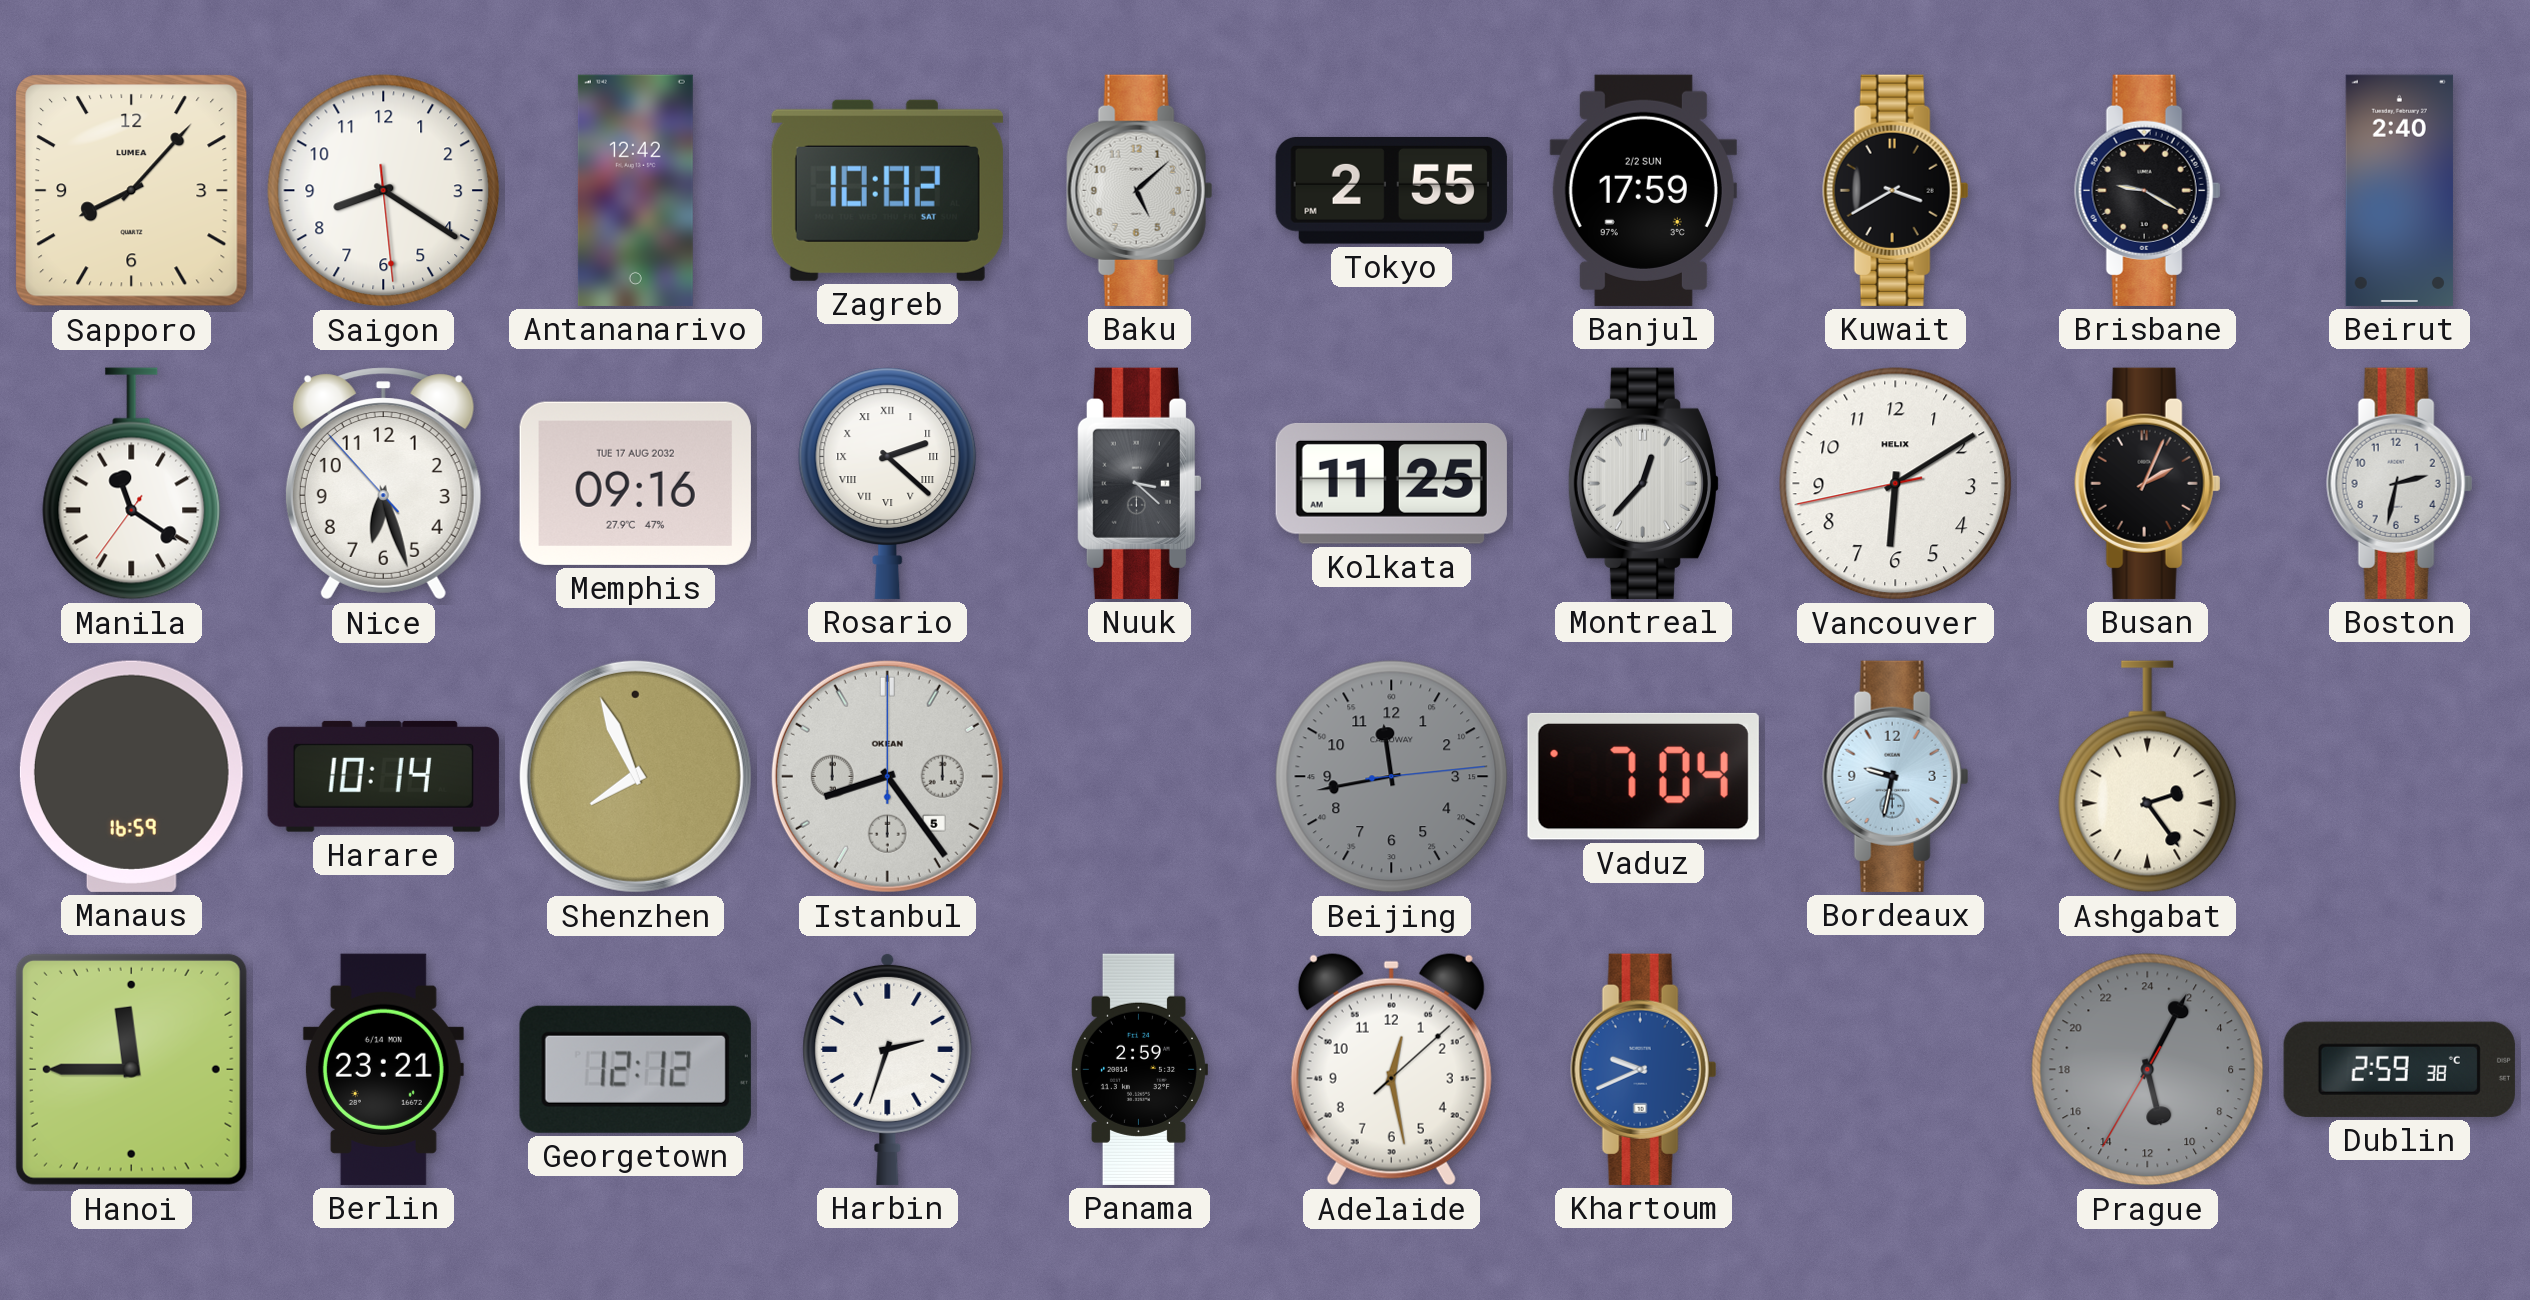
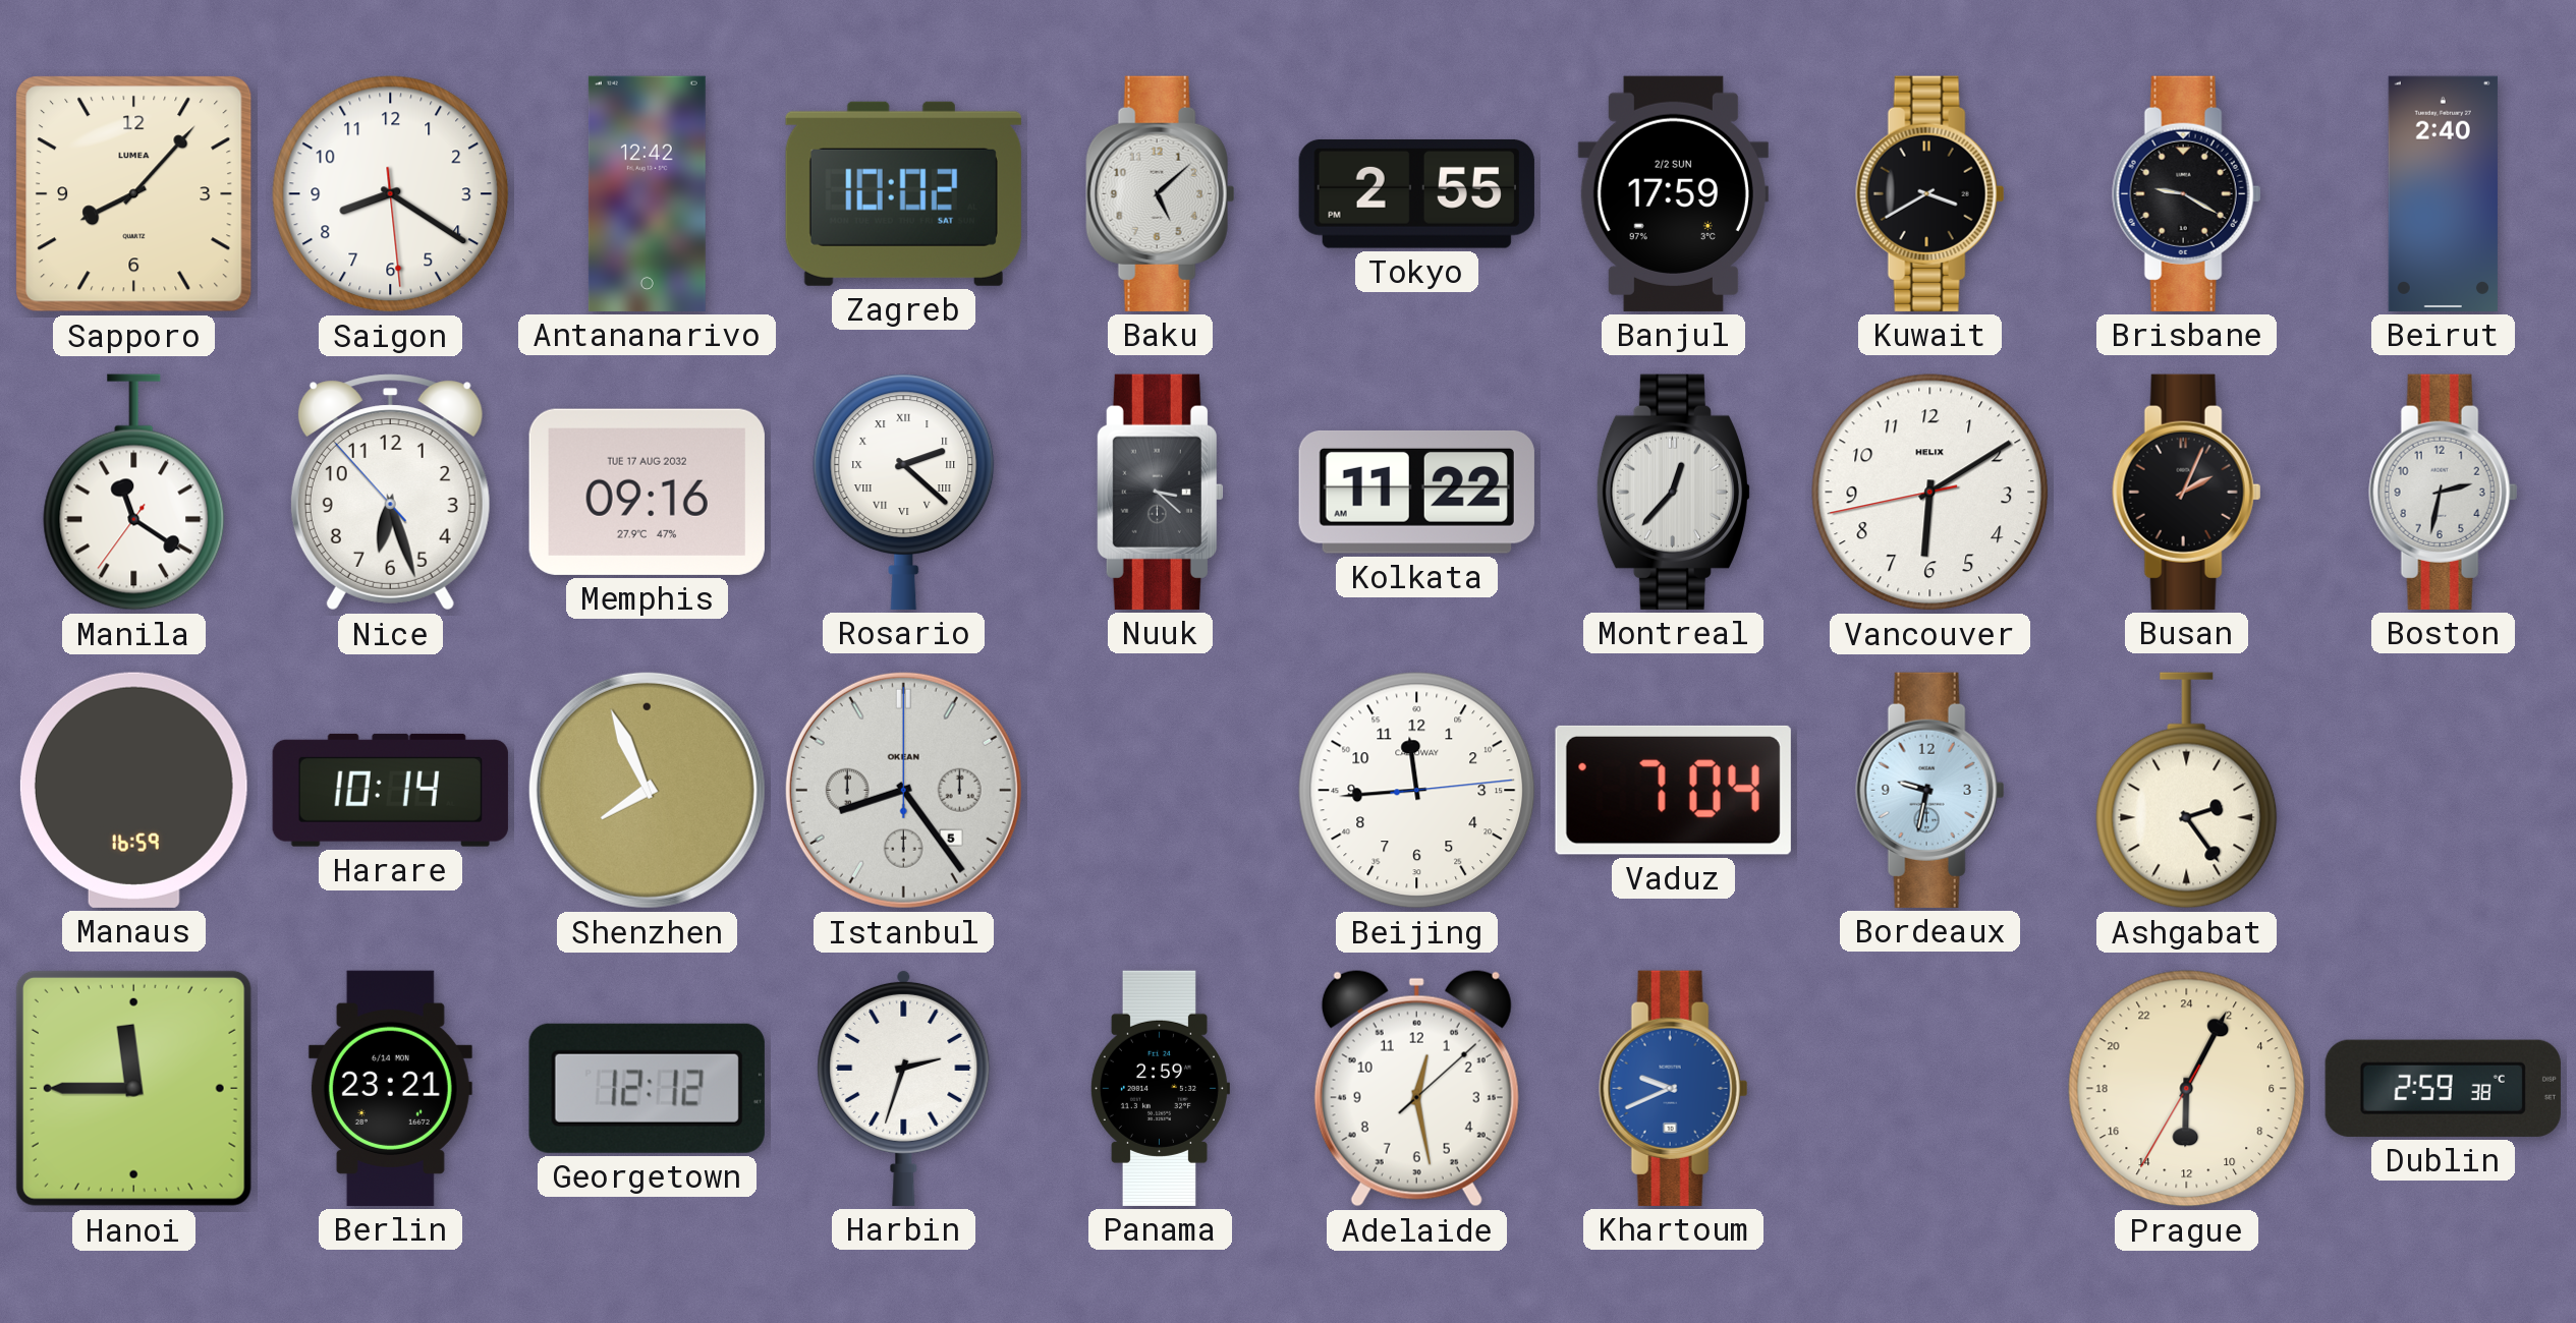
Kolkata: 11:25 -> 11:22 (1416, 493)
Beijing: 11:43 -> 11:44 (1417, 791)
Beijing dial: grey -> white (1417, 791)
Prague: 11:04 -> 12:04 (2187, 1089)
Prague dial: grey -> cream (2187, 1089)
